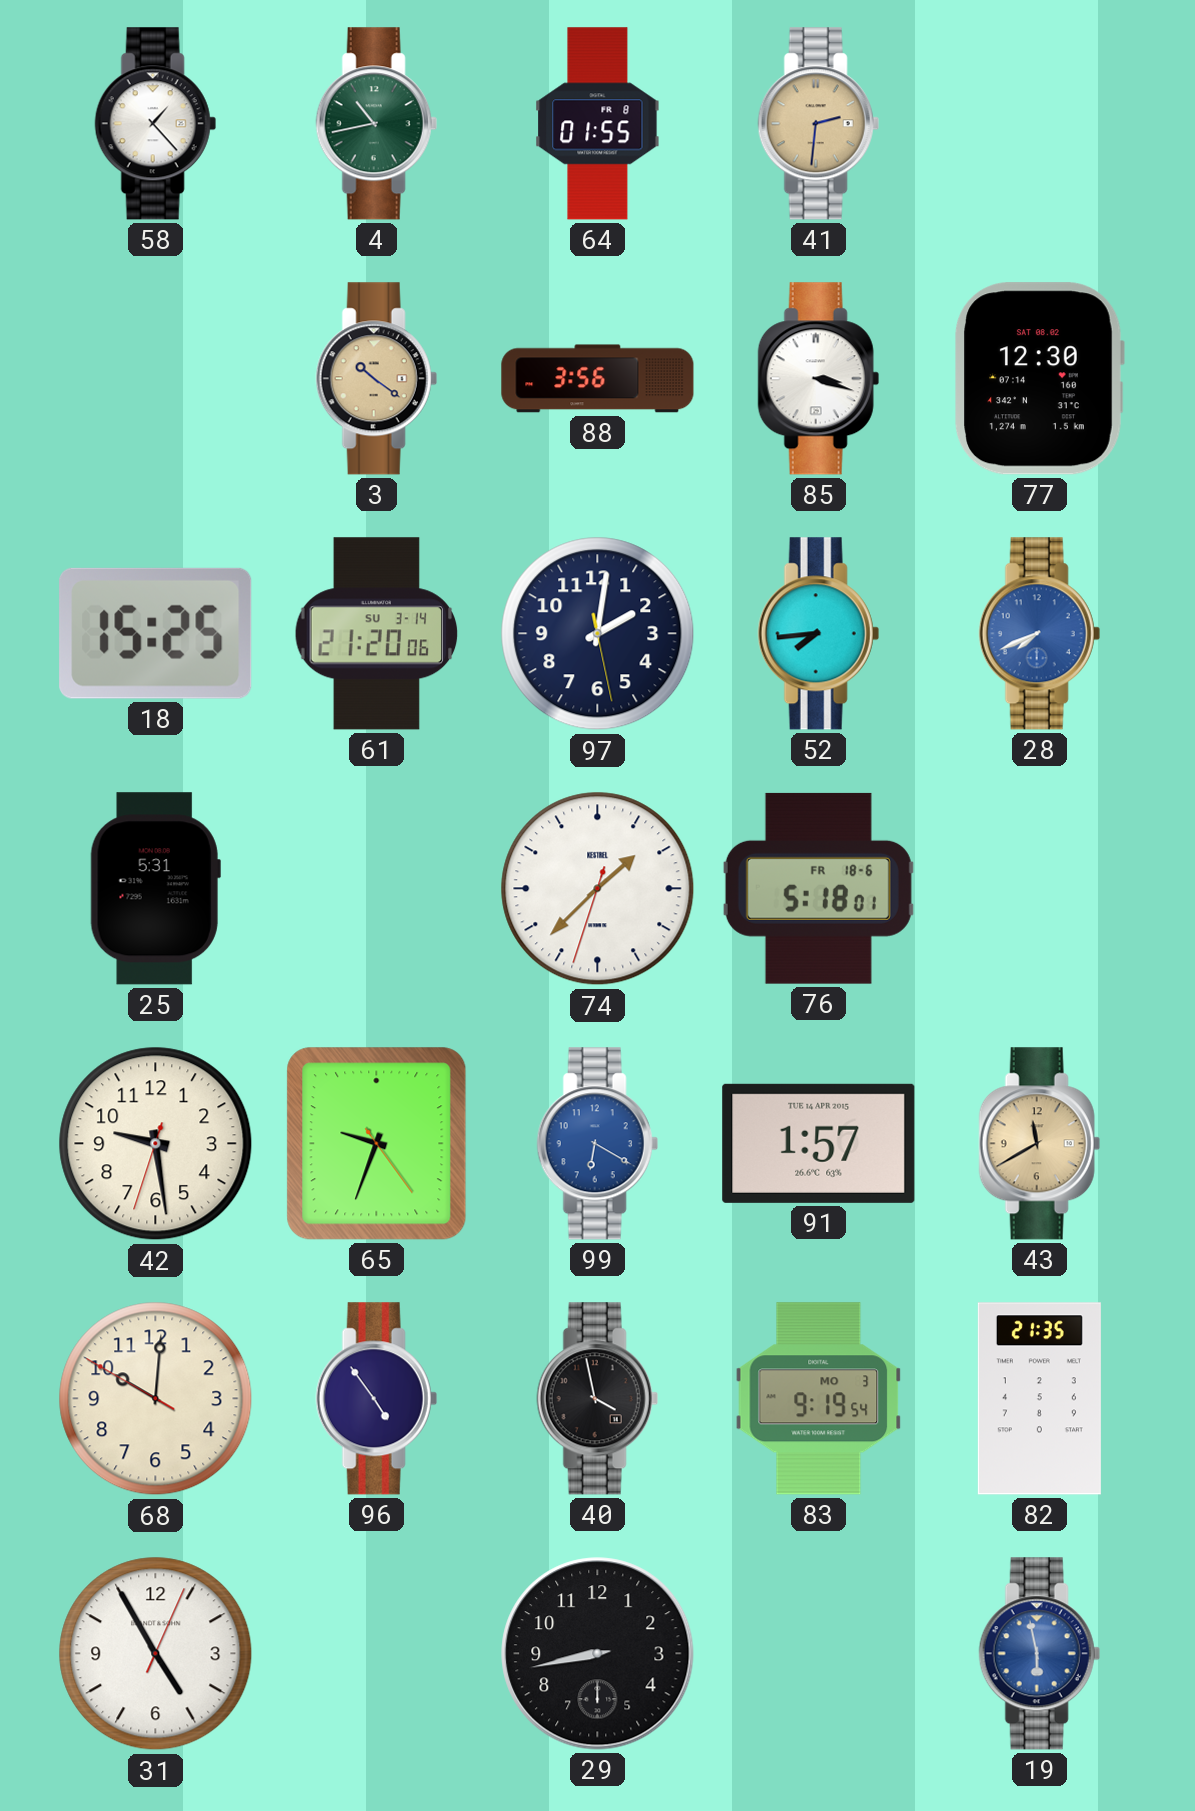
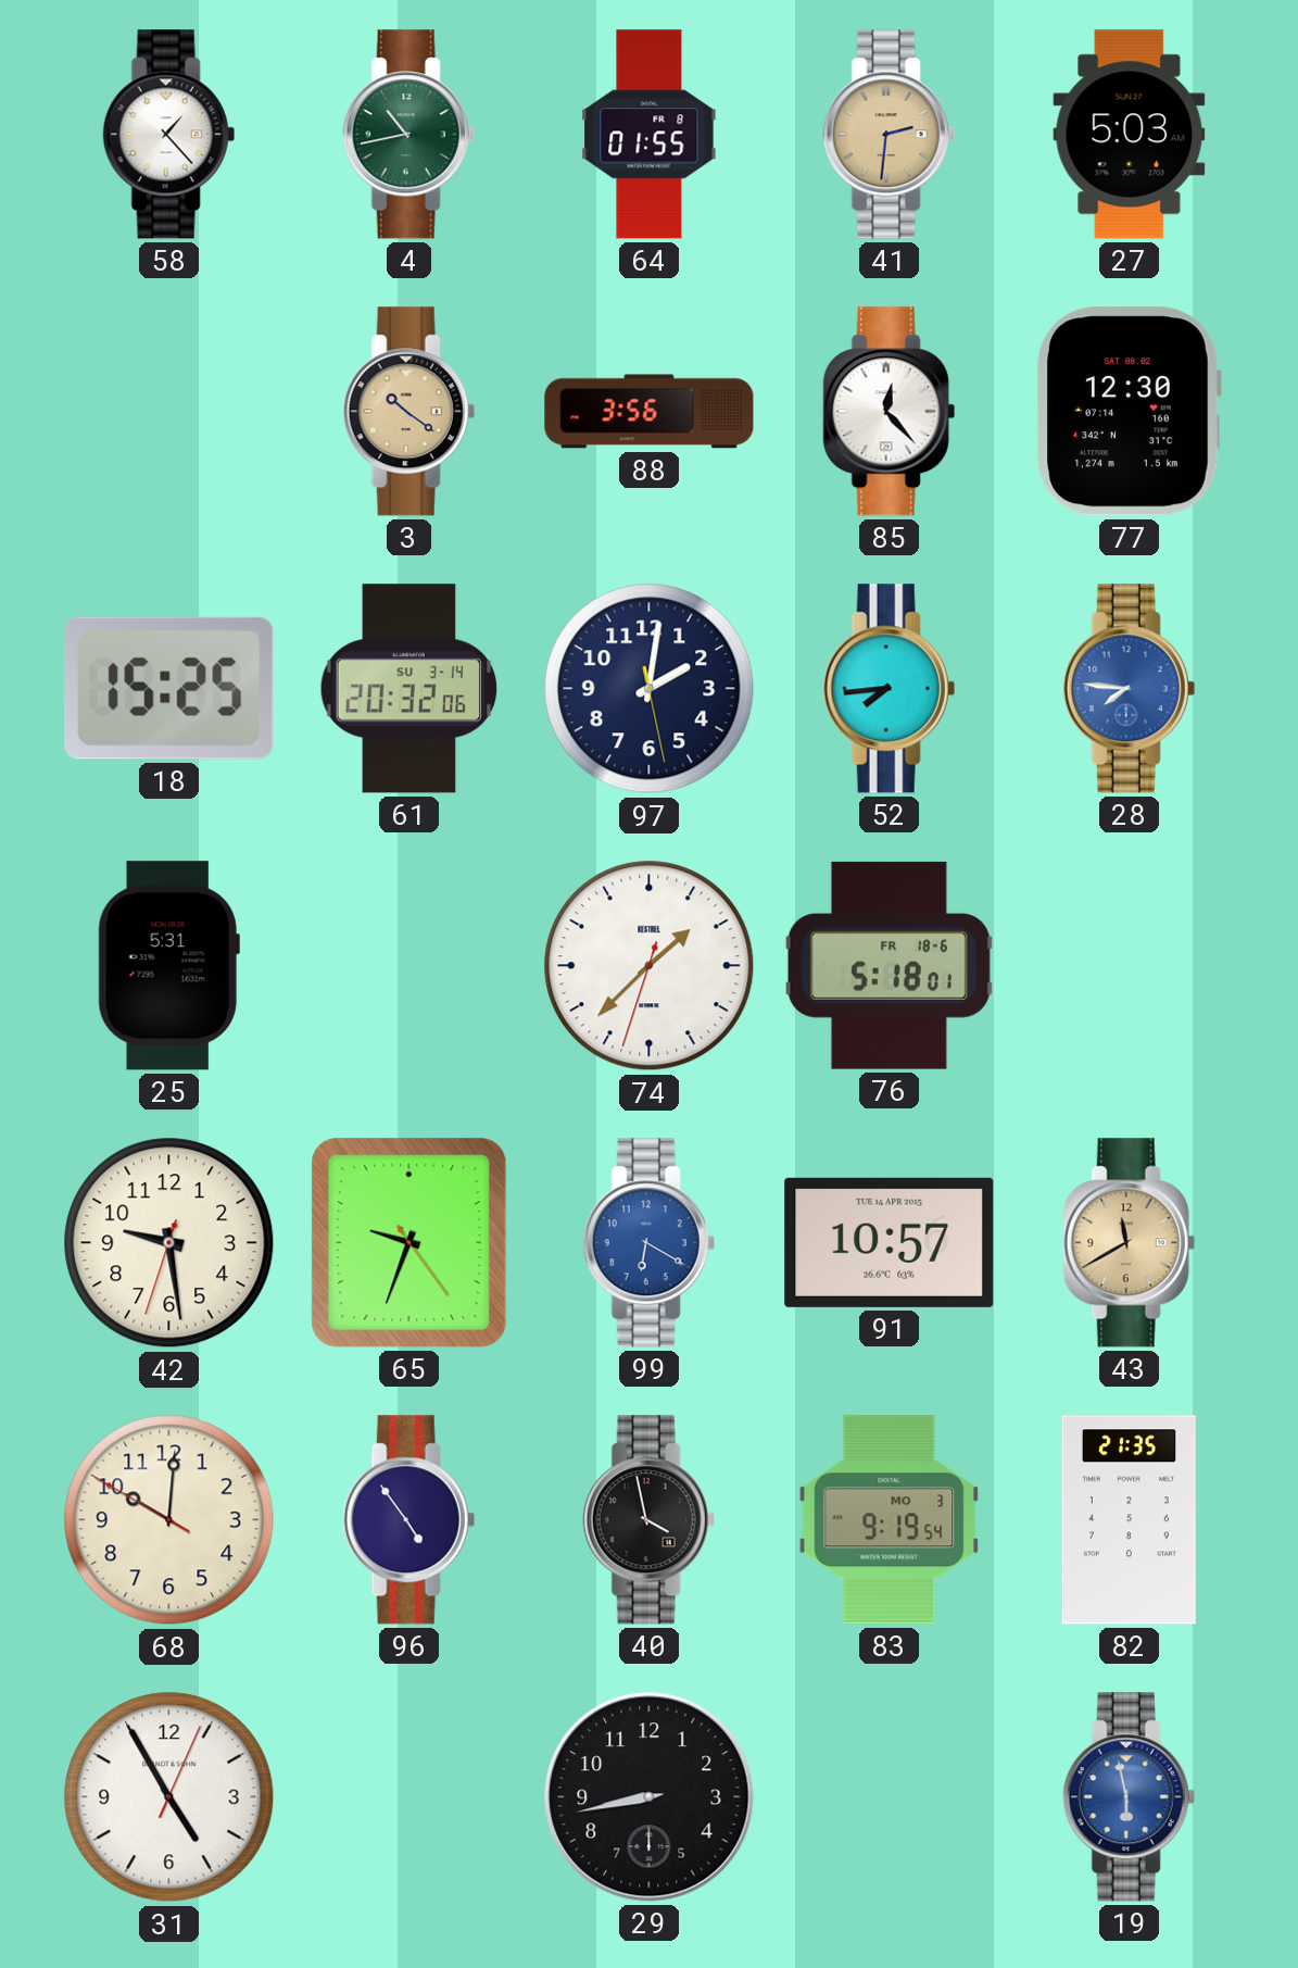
27: none -> 5:03 (1130, 135)
85: 3:18 -> 12:23 (889, 412)
61: 21:20 -> 20:32 (409, 689)
28: 7:41 -> 7:46 (1129, 689)
91: 1:57 -> 10:57 (890, 1242)
